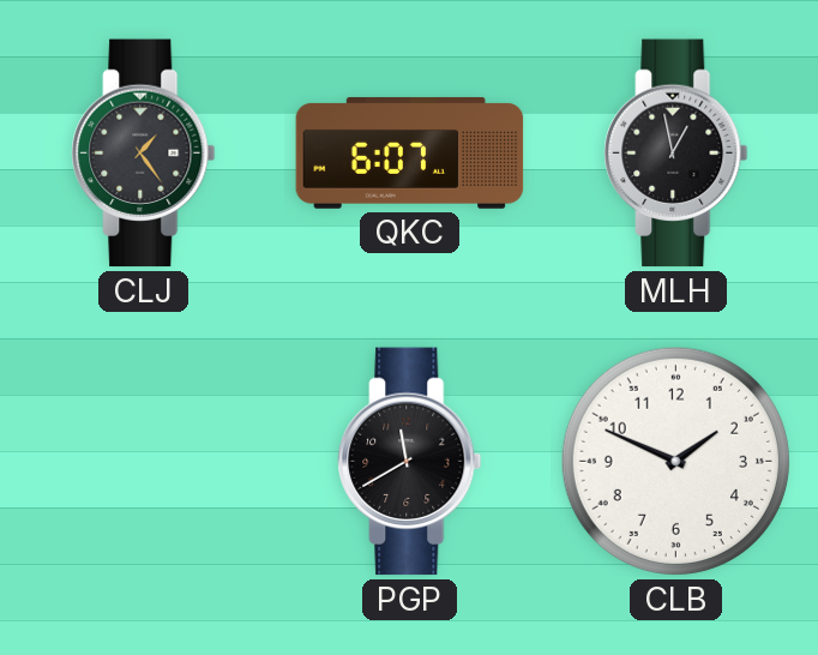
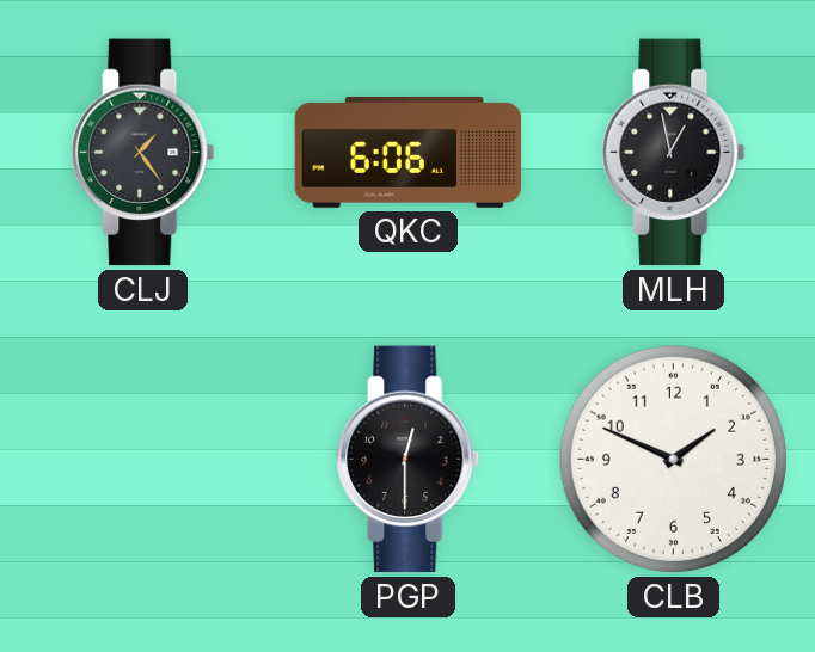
QKC: 6:07 -> 6:06 (409, 152)
PGP: 11:40 -> 12:30 (409, 460)
